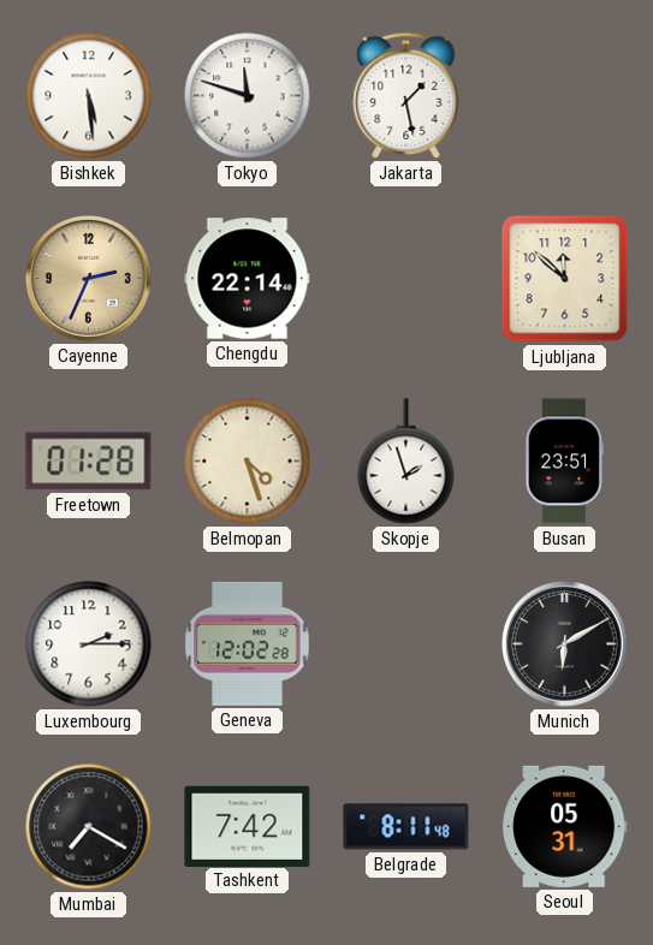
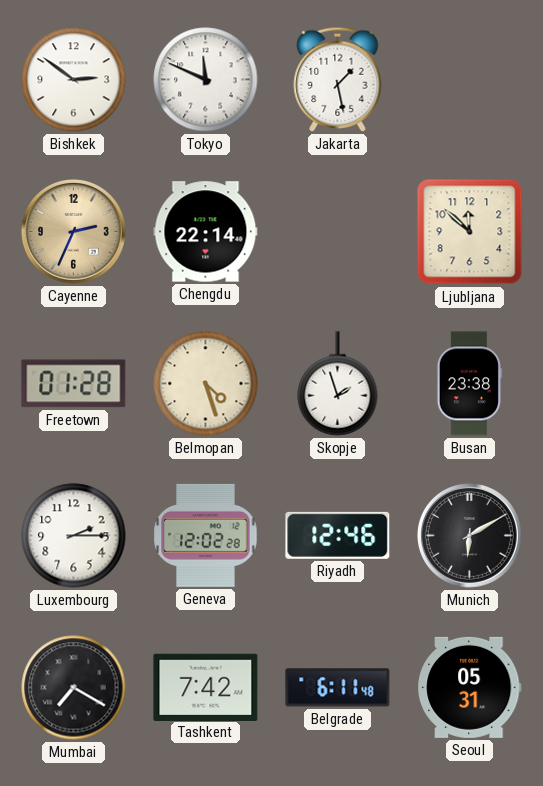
Bishkek: 5:29 -> 2:51 (74, 80)
Tokyo: 11:48 -> 11:49 (206, 80)
Busan: 23:51 -> 23:38 (469, 384)
Riyadh: none -> 12:46 (338, 535)
Belgrade: 8:11 -> 6:11 (338, 688)
